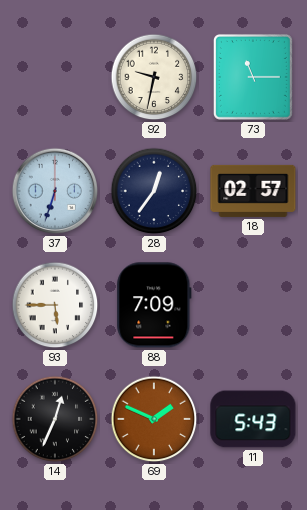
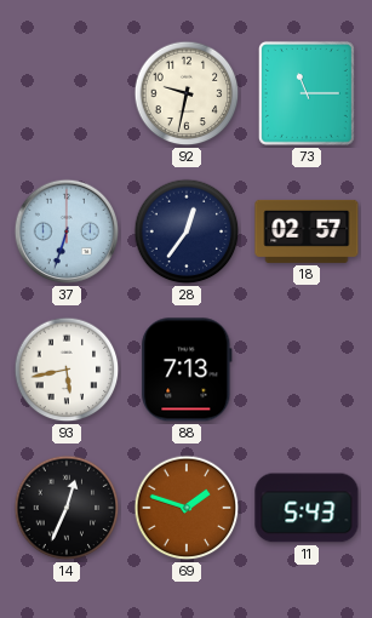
93: 5:45 -> 5:43 (67, 370)
88: 7:09 -> 7:13 (187, 370)
69: 1:49 -> 1:48 (187, 508)
